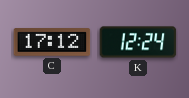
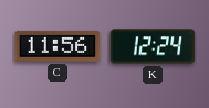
C: 17:12 -> 11:56 (58, 46)
